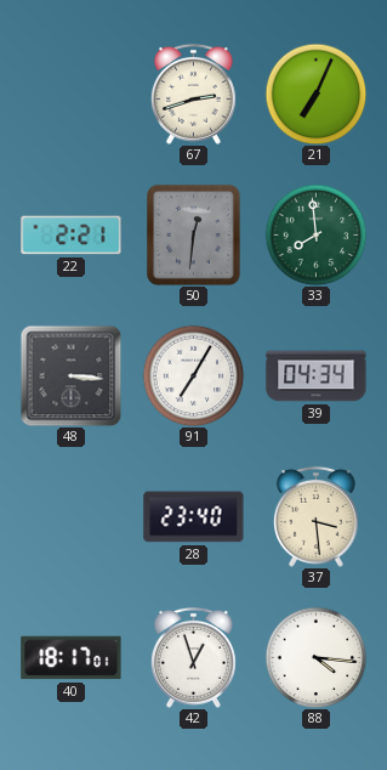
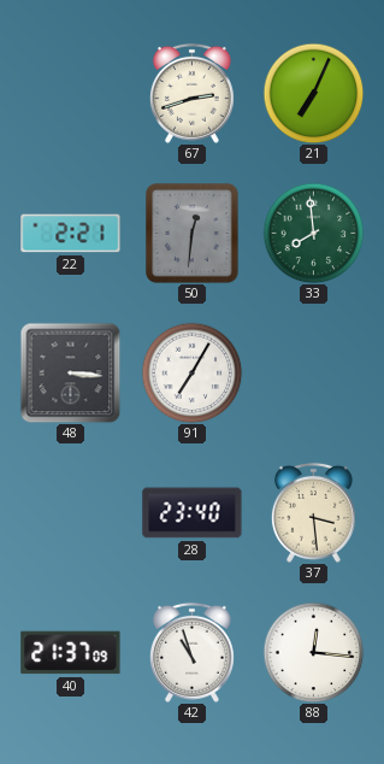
39: 04:34 -> none (317, 376)
40: 18:17 -> 21:37 (71, 653)
42: 12:57 -> 10:57 (191, 652)
88: 4:16 -> 12:16 (313, 652)
